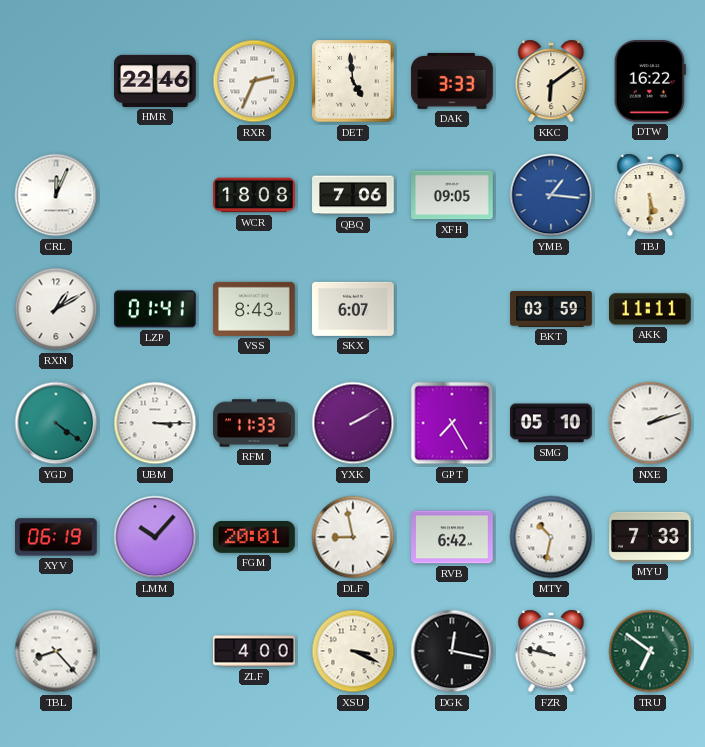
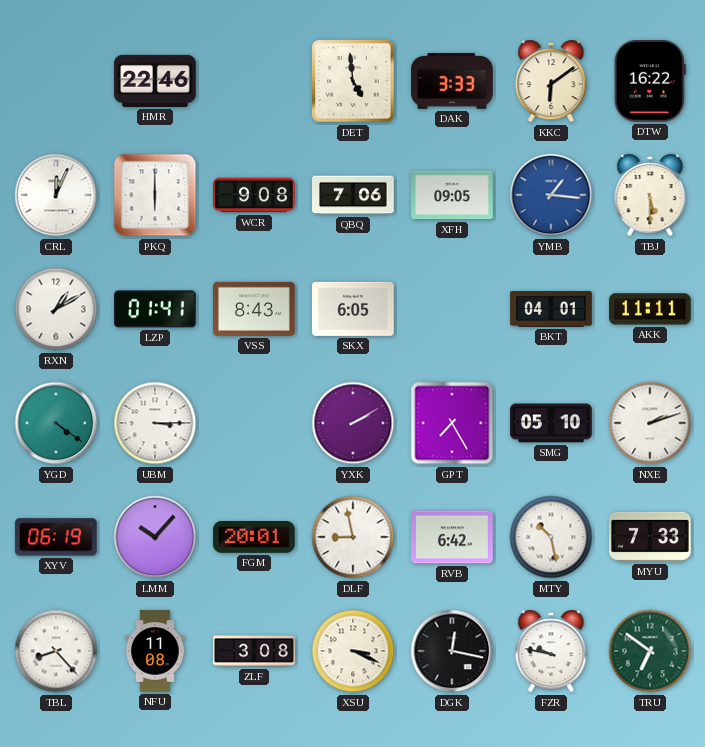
RXR: 2:34 -> none (254, 81)
PKQ: none -> 6:00 (155, 195)
WCR: 18:08 -> 9:08 (254, 195)
SKX: 6:07 -> 6:05 (353, 309)
BKT: 03:59 -> 04:01 (551, 310)
RFM: 11:33 -> none (254, 423)
MTY: 10:32 -> 10:28 (551, 537)
NFU: none -> 11:08 (156, 651)
ZLF: 4:00 -> 3:08 (254, 651)
